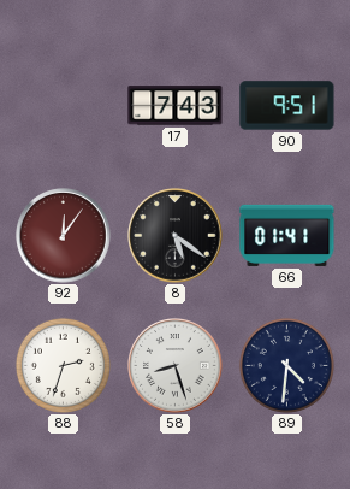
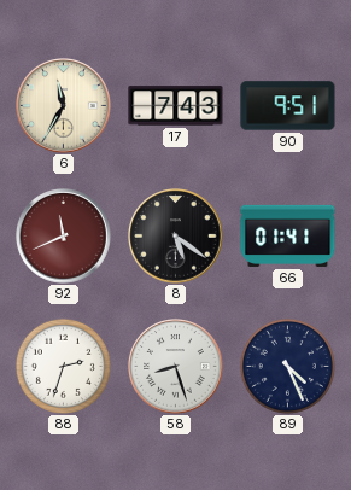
6: none -> 11:35 (64, 106)
92: 12:06 -> 11:41 (64, 237)
89: 4:31 -> 4:26 (287, 366)
